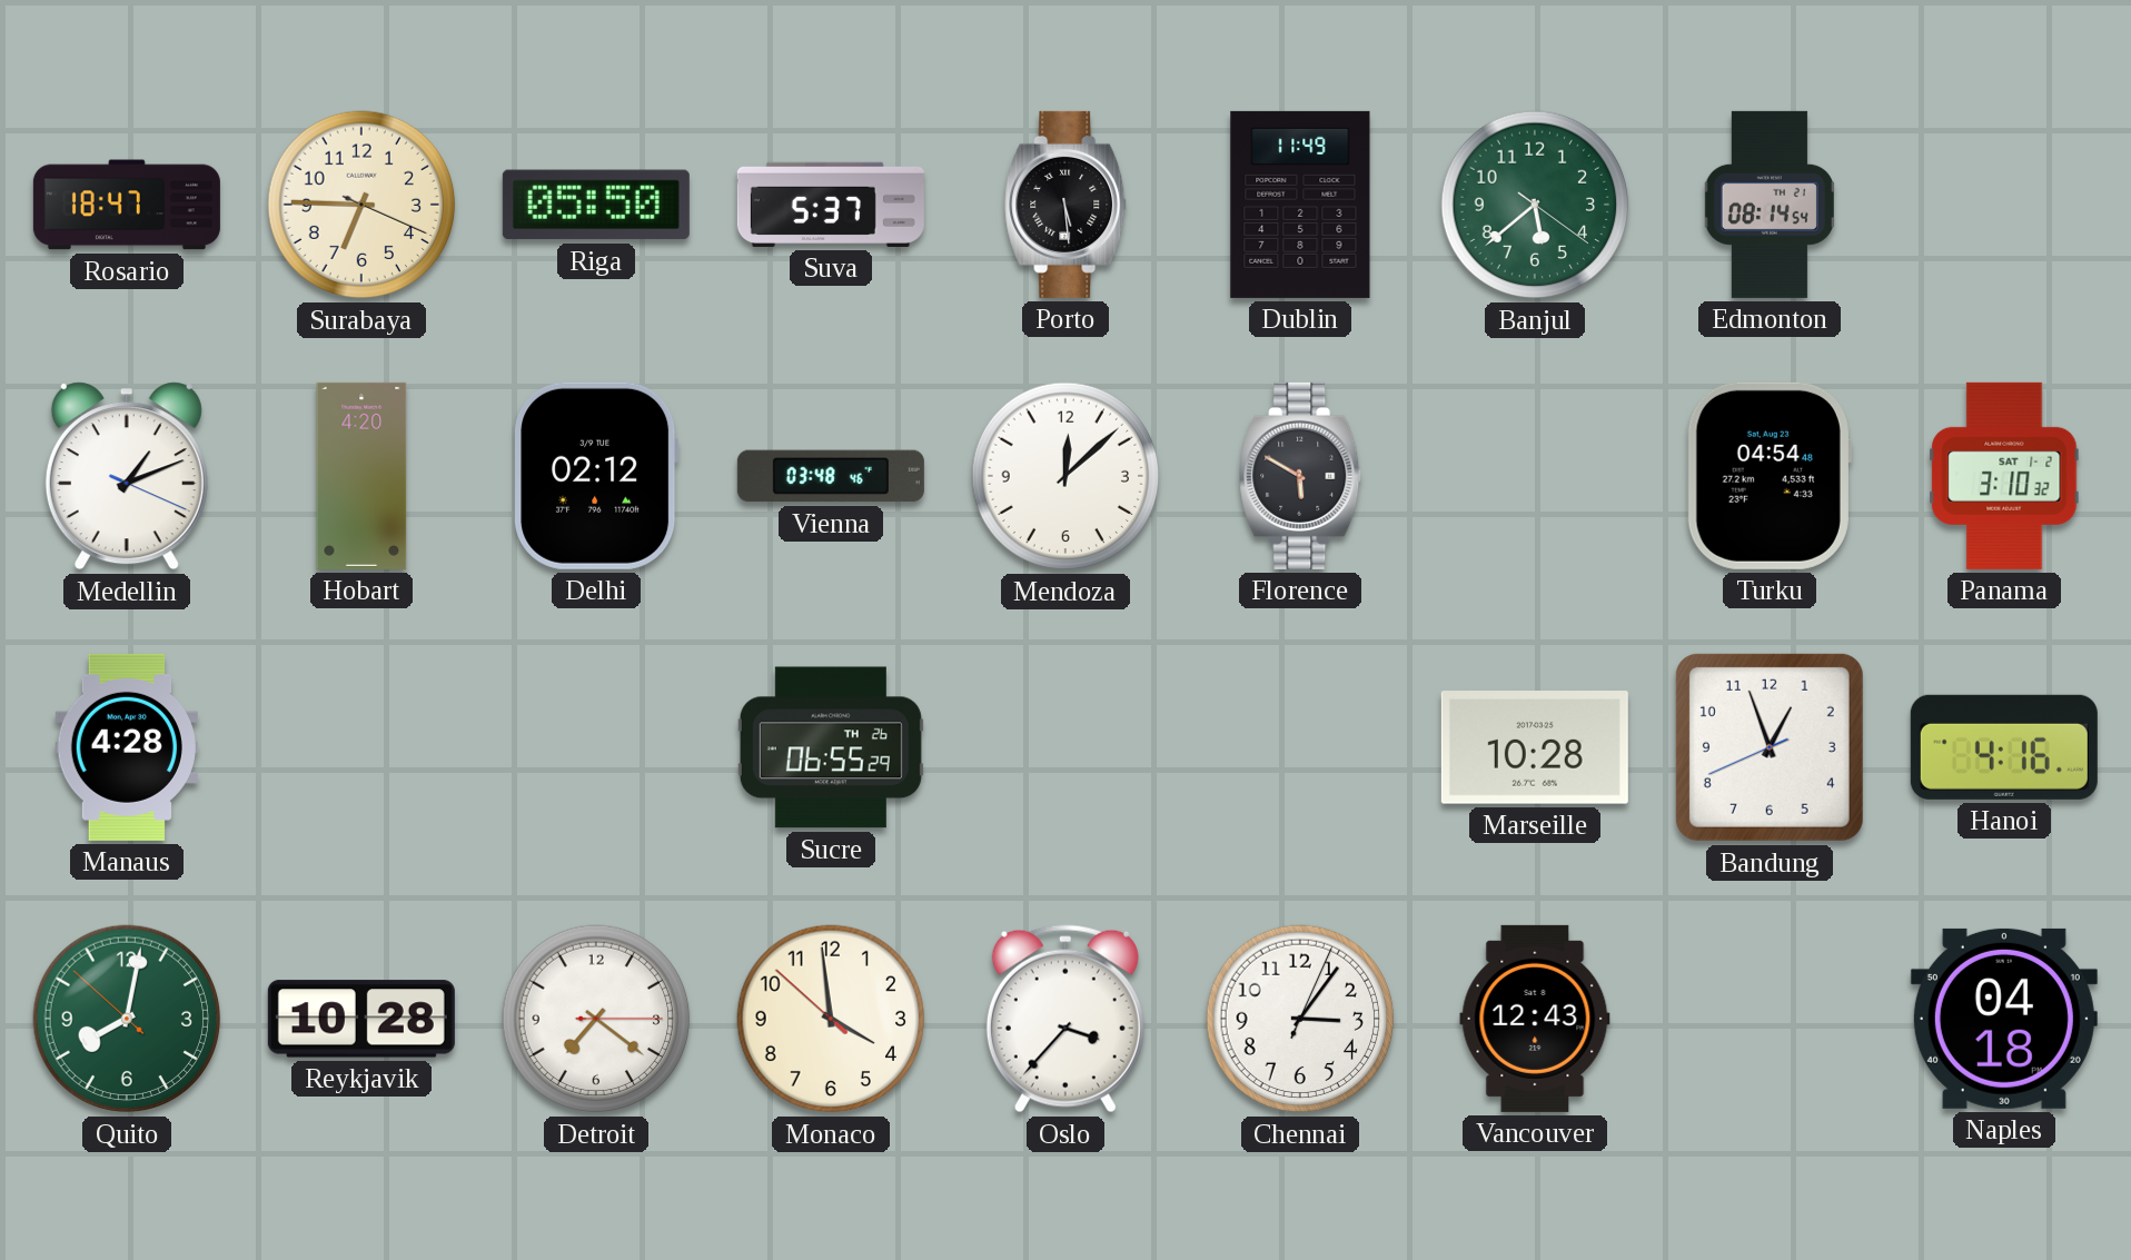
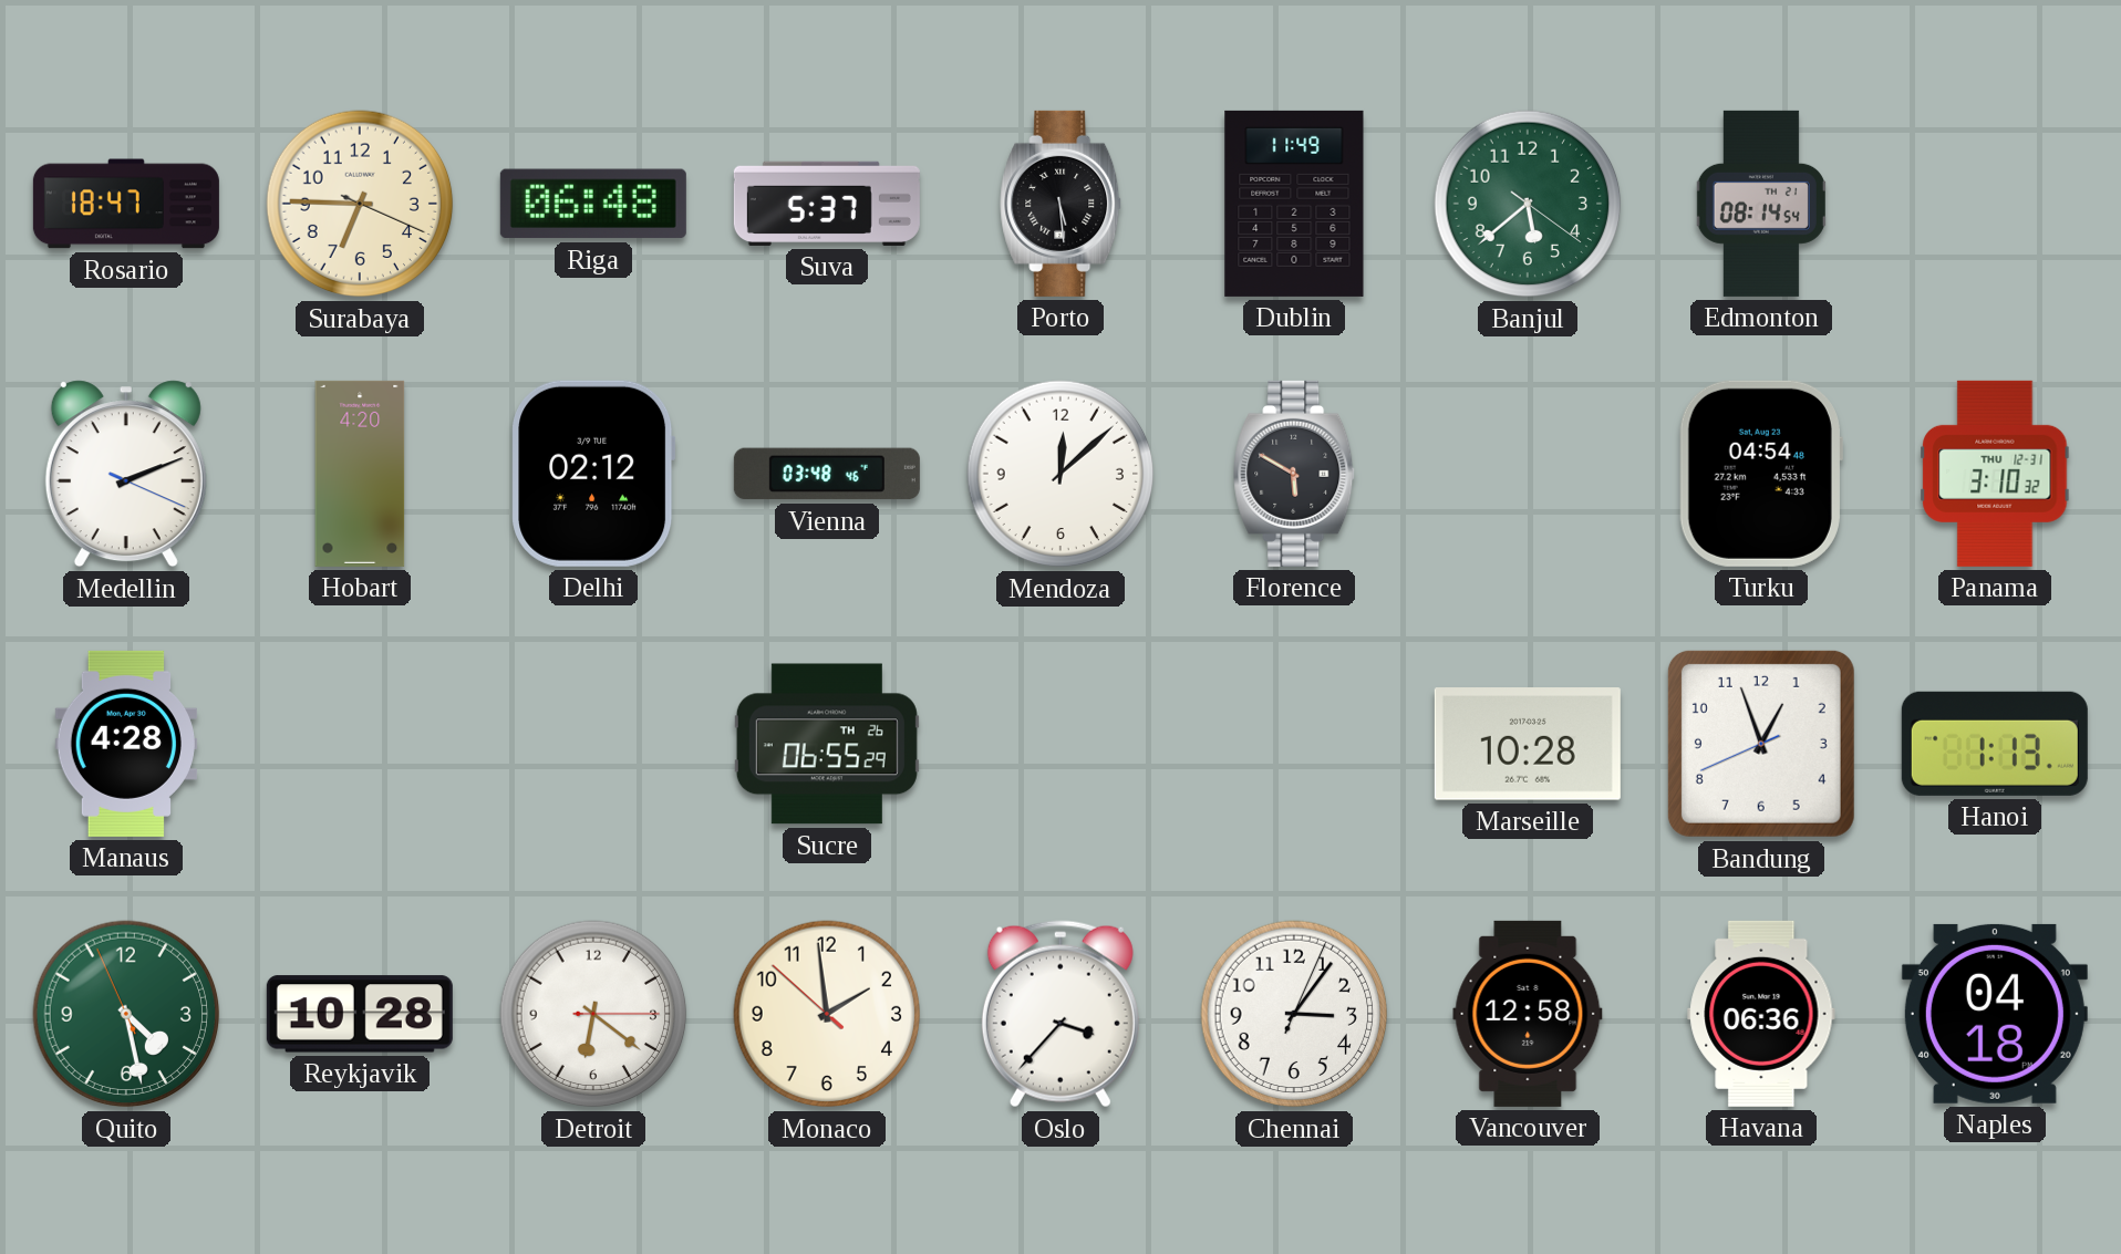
Riga: 05:50 -> 06:48 (593, 204)
Medellin: 1:11 -> 2:11 (126, 474)
Panama date: SAT 1-2 -> THU 12-31 (1995, 474)
Hanoi: 4:16 -> 1:13 (1995, 744)
Quito: 8:01 -> 4:27 (126, 1014)
Detroit: 7:21 -> 6:21 (593, 1014)
Monaco: 3:58 -> 1:58 (827, 1014)
Vancouver: 12:43 -> 12:58 (1528, 1014)
Havana: none -> 06:36 (1761, 1014)
